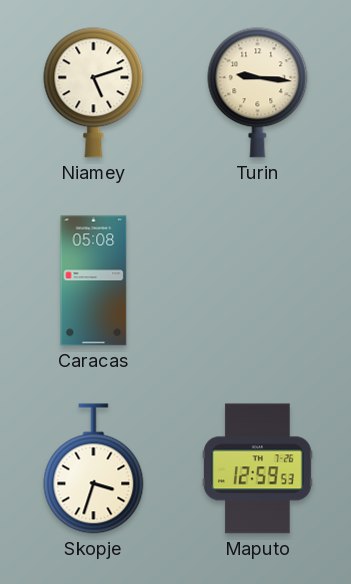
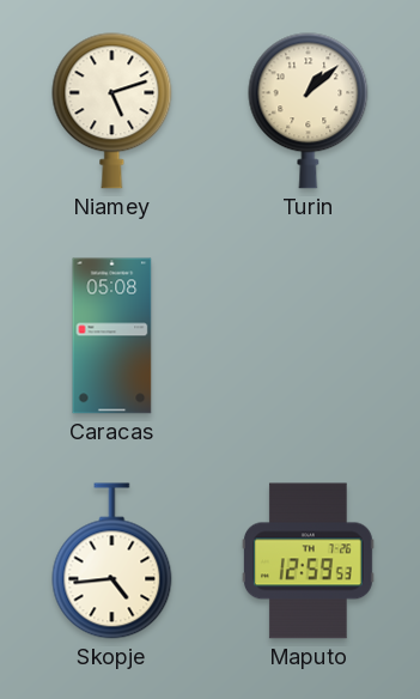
Turin: 9:16 -> 1:08 (309, 111)
Skopje: 3:33 -> 4:44 (112, 561)
